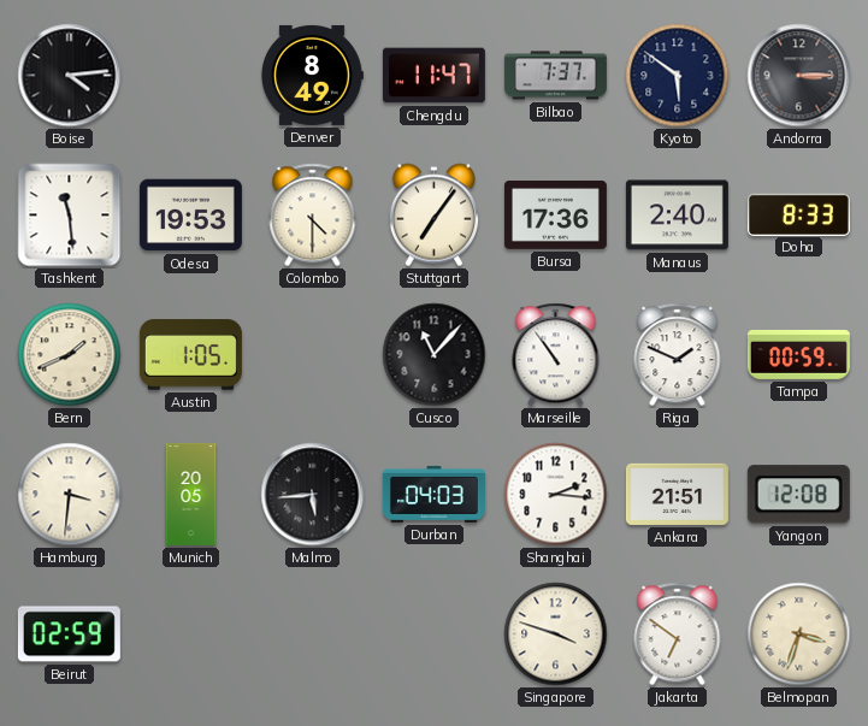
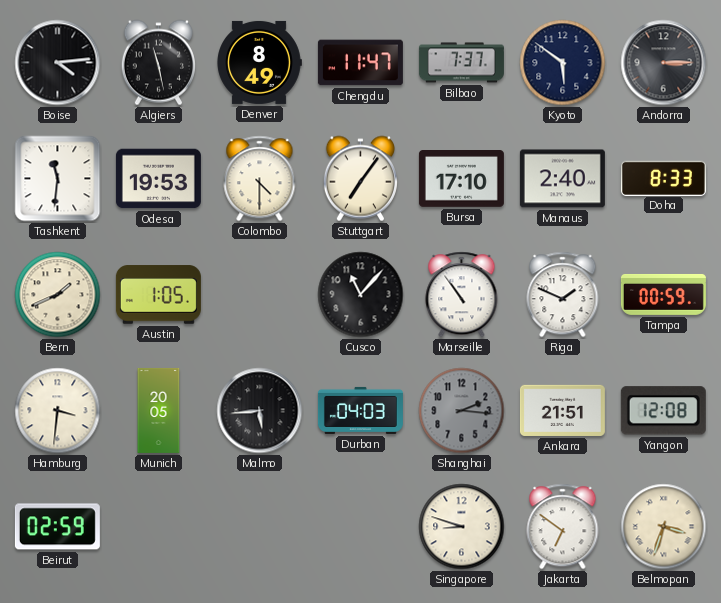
Algiers: none -> 11:28 (158, 63)
Tashkent: 11:29 -> 11:31 (58, 179)
Bursa: 17:36 -> 17:10 (461, 179)
Shanghai dial: white -> grey (462, 411)
Singapore: 3:48 -> 8:48 (462, 527)
